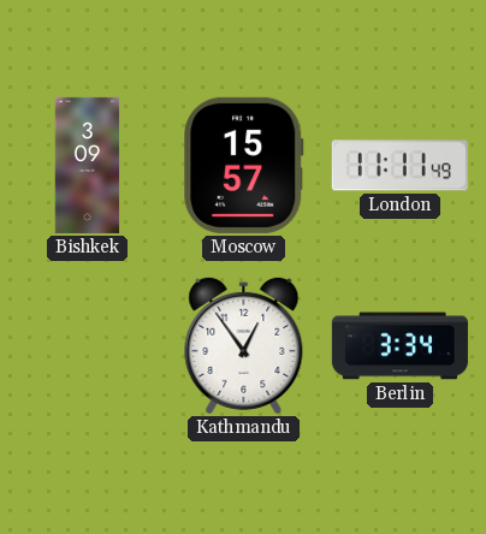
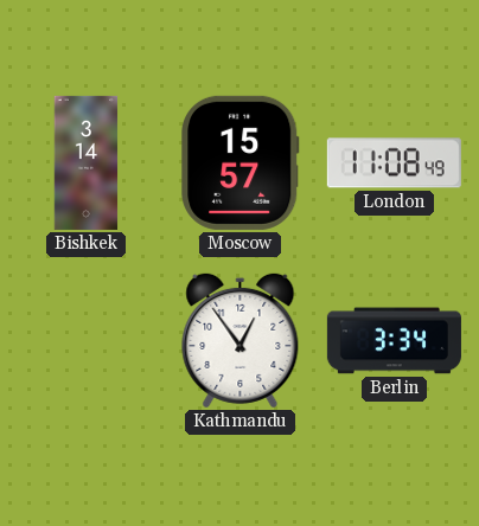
Bishkek: 3:09 -> 3:14 (87, 162)
London: 11:11 -> 11:08 (394, 163)
